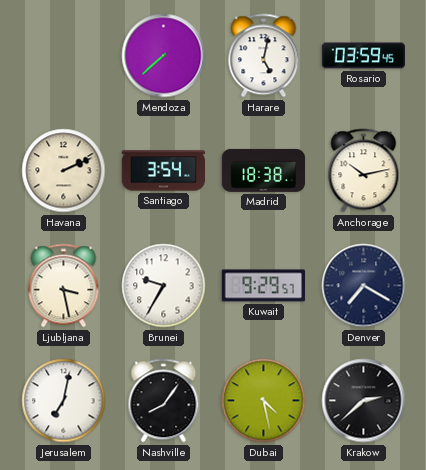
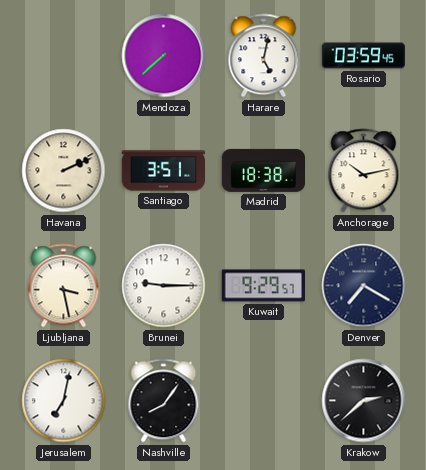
Santiago: 3:54 -> 3:51 (163, 171)
Brunei: 9:35 -> 9:15 (164, 286)
Dubai: 4:28 -> none (264, 401)
